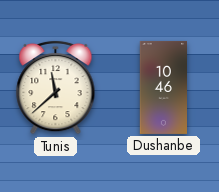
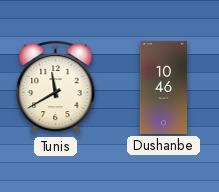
Tunis: 11:38 -> 11:40 (56, 87)
